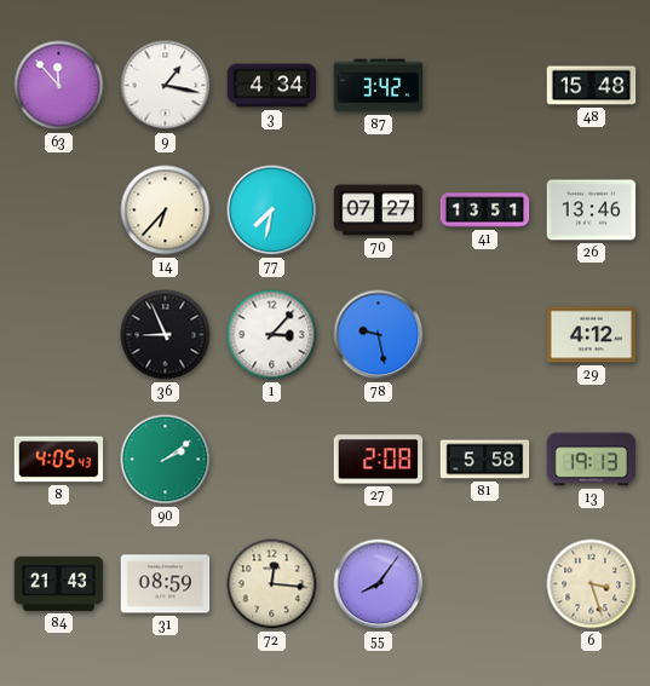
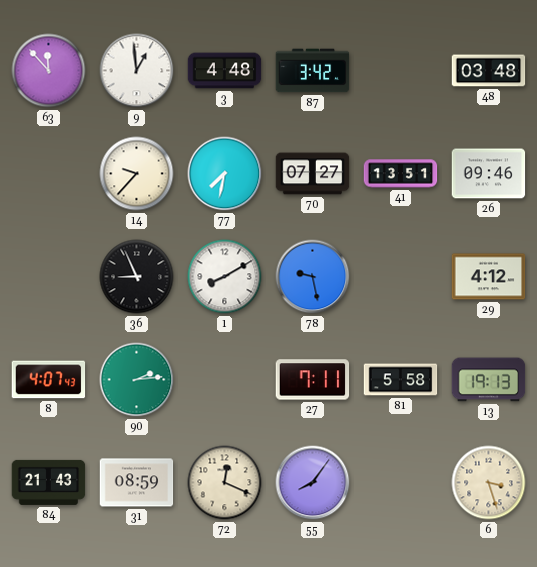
9: 1:17 -> 12:59 (137, 71)
3: 4:34 -> 4:48 (225, 71)
48: 15:48 -> 03:48 (489, 71)
14: 6:37 -> 9:37 (137, 174)
26: 13:46 -> 09:46 (489, 174)
1: 3:07 -> 8:10 (225, 277)
8: 4:05 -> 4:07 (49, 380)
90: 2:09 -> 2:14 (137, 380)
27: 2:08 -> 7:11 (313, 380)
72: 12:16 -> 12:19 (225, 483)
